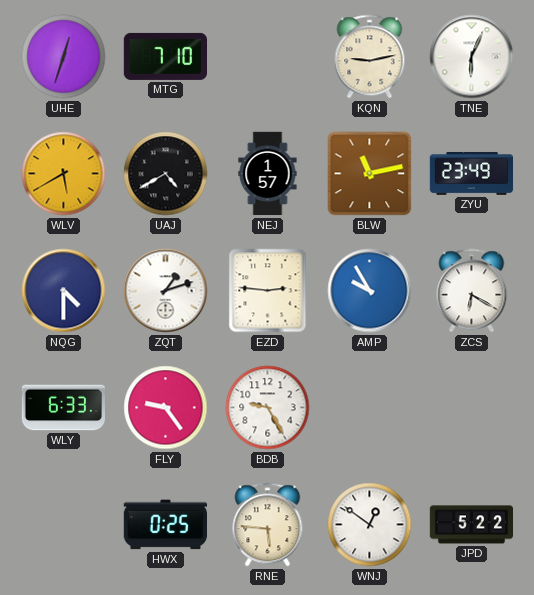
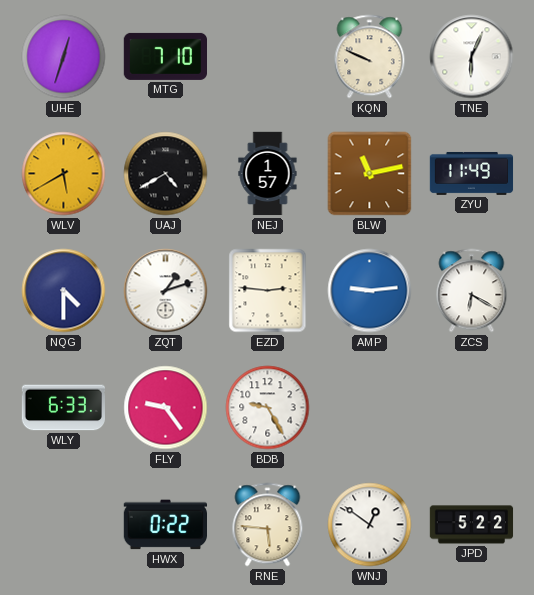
KQN: 9:13 -> 9:49 (370, 57)
ZYU: 23:49 -> 11:49 (472, 173)
AMP: 9:55 -> 9:14 (370, 291)
HWX: 0:25 -> 0:22 (165, 525)
